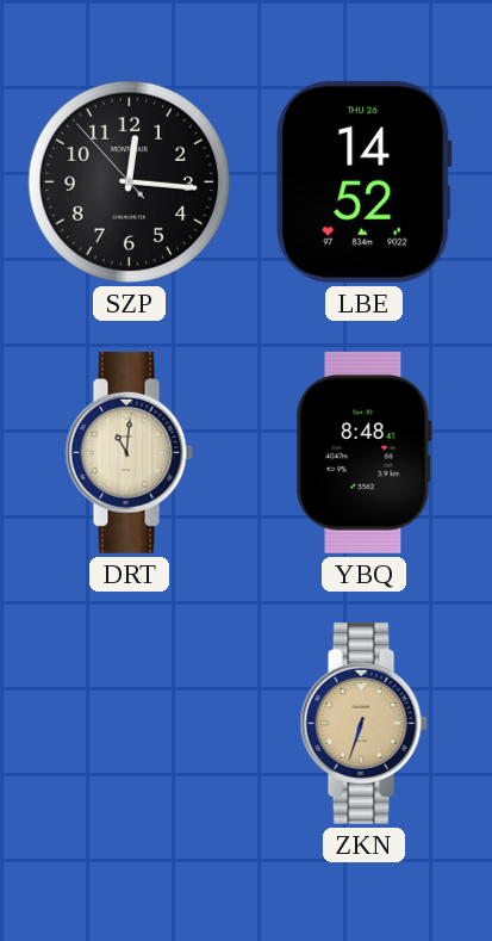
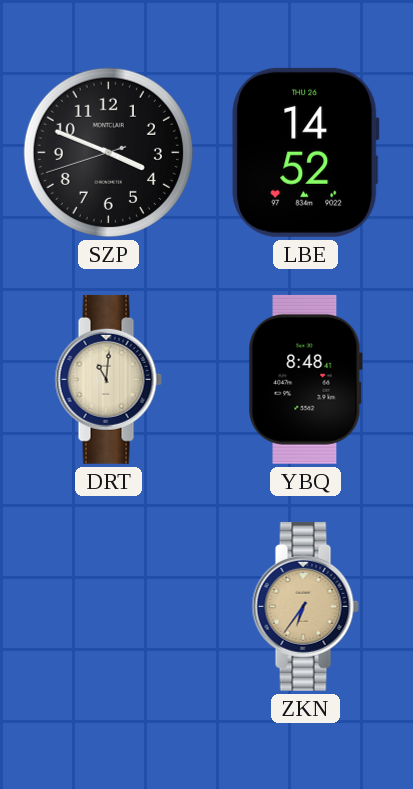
SZP: 12:15 -> 3:48 (108, 152)
ZKN: 6:33 -> 6:36 (305, 606)
